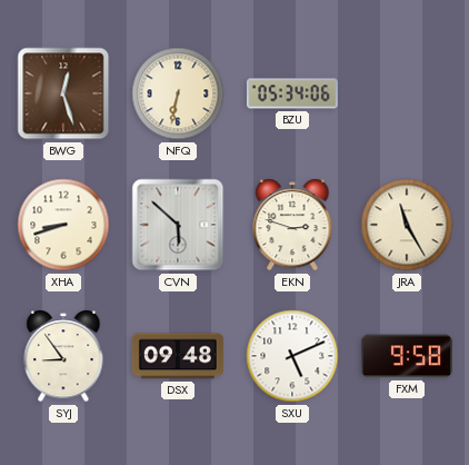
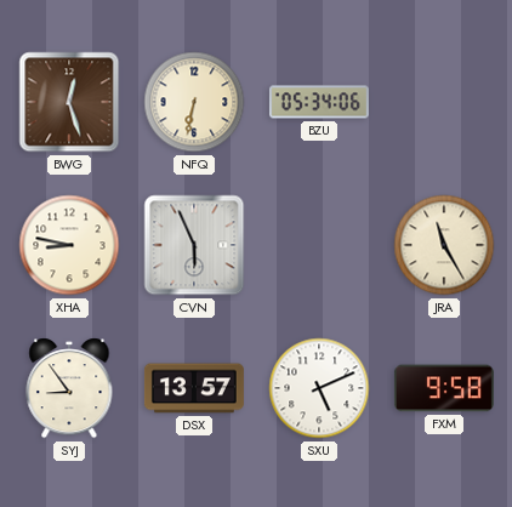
XHA: 8:42 -> 8:47 (69, 245)
CVN: 5:52 -> 5:56 (194, 245)
EKN: 2:48 -> none (292, 225)
DSX: 09:48 -> 13:57 (194, 388)
